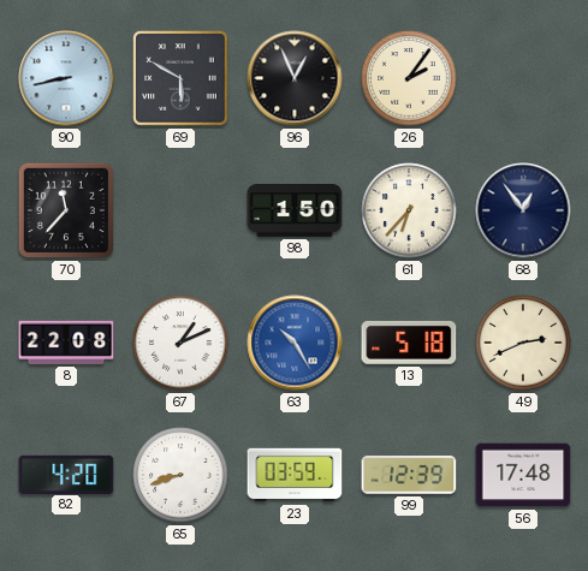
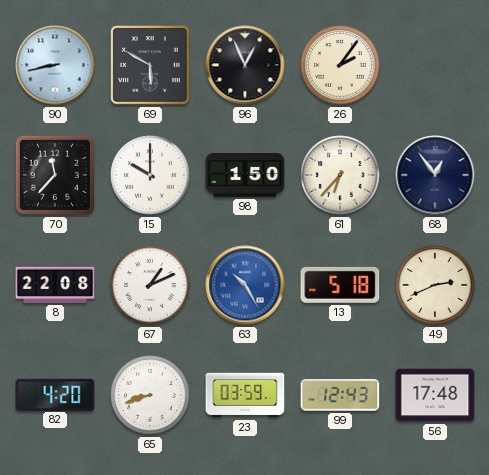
15: none -> 10:00 (150, 175)
99: 12:39 -> 12:43 (340, 396)
